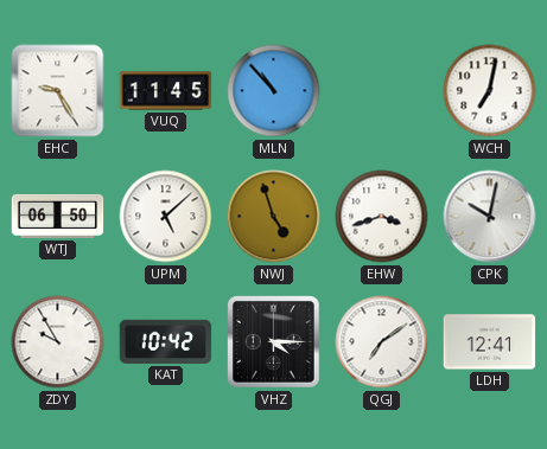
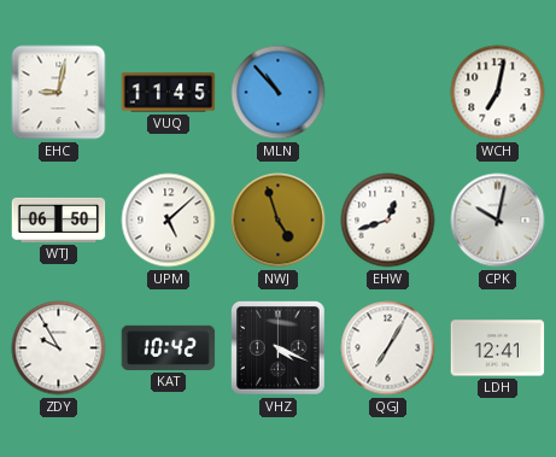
EHC: 9:25 -> 9:02 (59, 93)
EHW: 3:42 -> 12:42 (388, 221)
VHZ: 4:15 -> 4:19 (279, 348)
QGJ: 7:09 -> 7:05 (388, 348)
